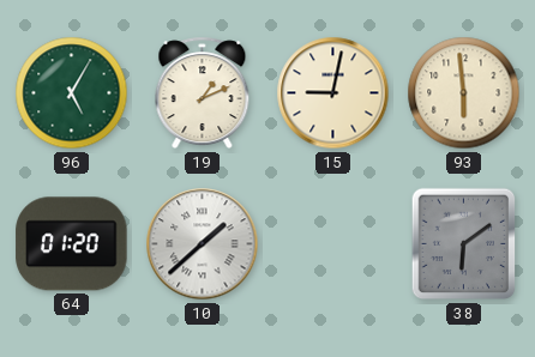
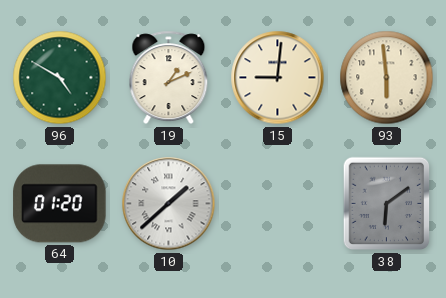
96: 5:05 -> 4:50 (60, 78)
15: 9:02 -> 9:01 (278, 78)
